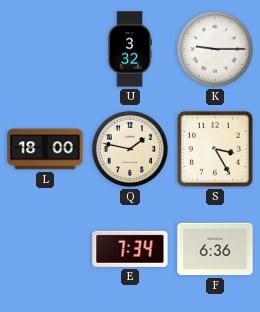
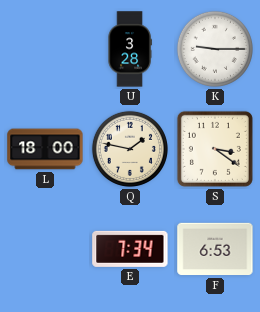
U: 3:32 -> 3:28 (130, 49)
S: 3:25 -> 3:21 (215, 149)
F: 6:36 -> 6:53 (215, 249)
